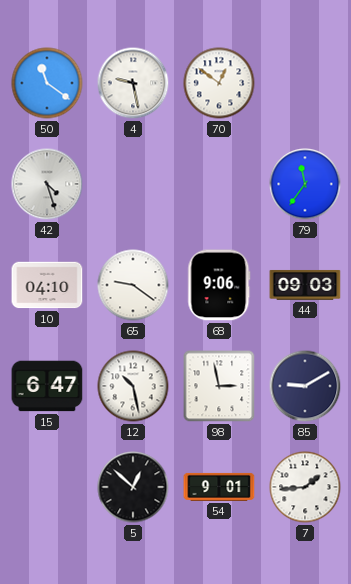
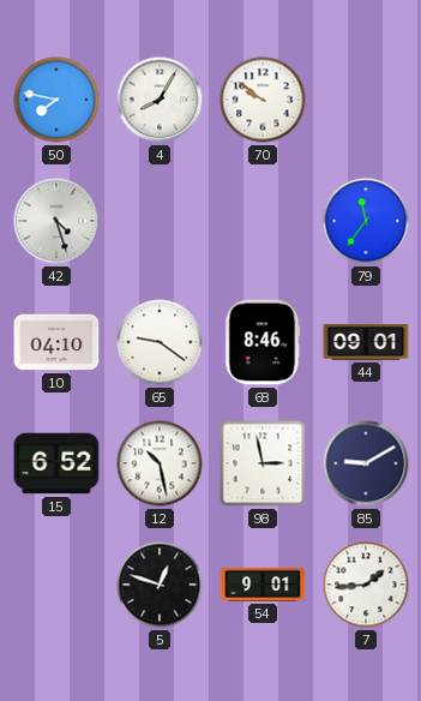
50: 11:21 -> 7:47 (56, 100)
4: 9:28 -> 8:05 (160, 100)
70: 12:51 -> 9:51 (263, 100)
68: 9:06 -> 8:46 (263, 342)
44: 09:03 -> 09:01 (366, 342)
15: 6:47 -> 6:52 (56, 463)
5: 12:52 -> 12:48 (160, 585)
